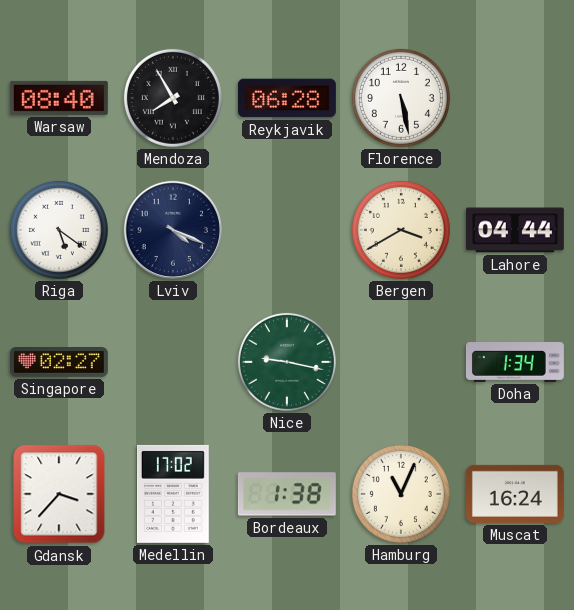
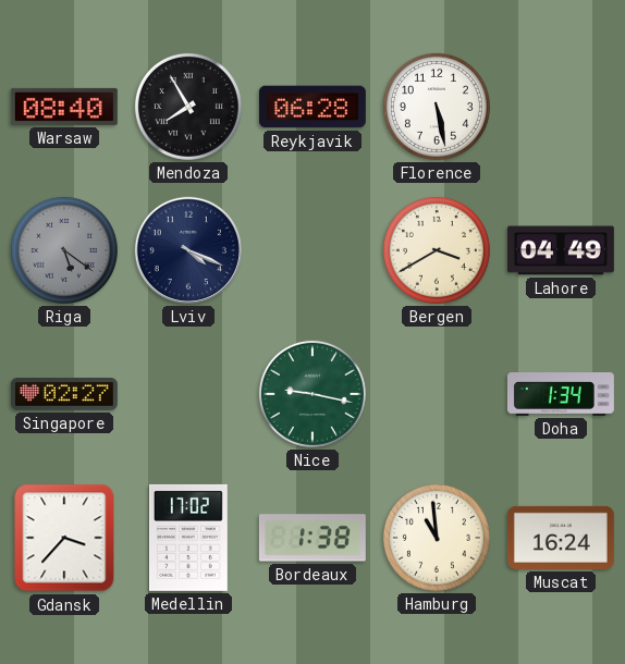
Riga dial: white -> grey (64, 250)
Lahore: 04:44 -> 04:49 (561, 250)
Hamburg: 11:04 -> 10:59 (437, 538)
